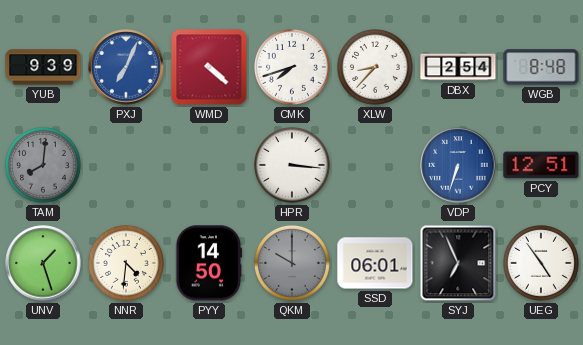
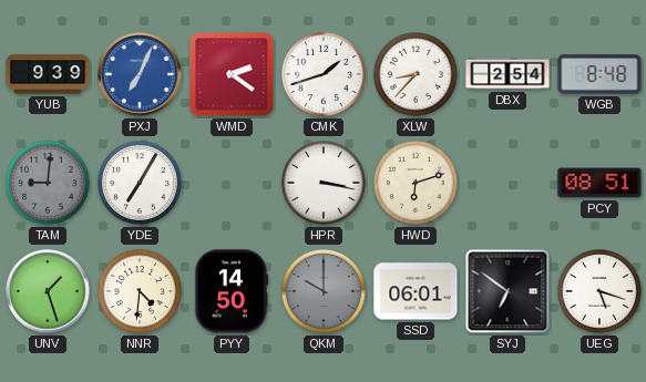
WMD: 4:22 -> 2:21 (232, 74)
CMK: 7:42 -> 1:42 (325, 75)
TAM: 8:01 -> 9:01 (49, 184)
YDE: none -> 7:05 (141, 184)
HPR: 3:16 -> 3:17 (325, 184)
HWD: none -> 6:12 (417, 184)
VDP: 6:33 -> none (458, 165)
PCY: 12:51 -> 08:51 (599, 183)
SYJ: 6:56 -> 6:51 (507, 291)
UEG: 4:54 -> 5:18 (601, 292)
